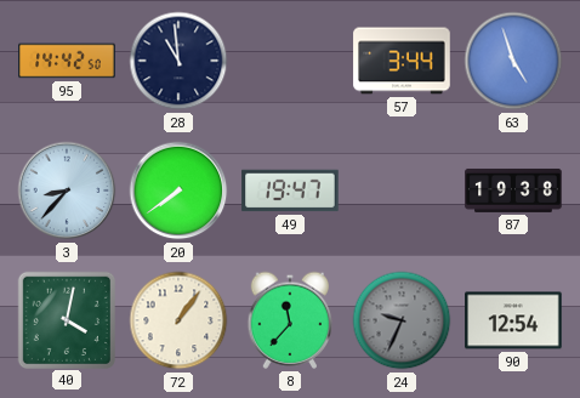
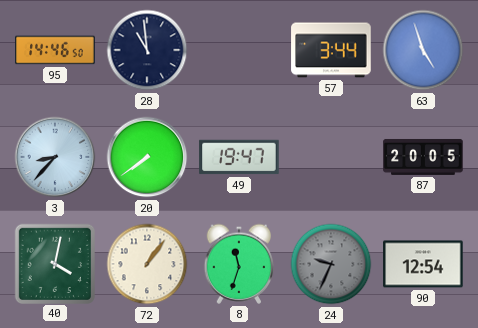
95: 14:42 -> 14:46 (55, 50)
87: 19:38 -> 20:05 (423, 157)
8: 11:37 -> 11:33 (239, 264)
